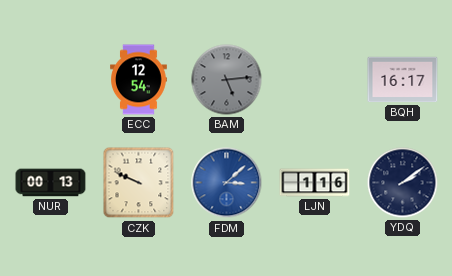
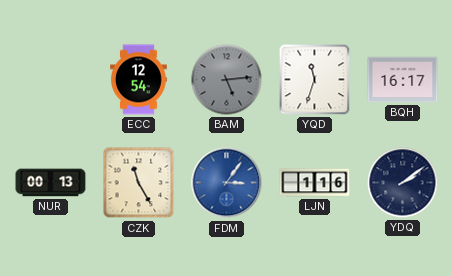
YQD: none -> 11:33 (315, 80)
CZK: 9:49 -> 11:25 (139, 183)
FDM: 3:08 -> 3:06 (227, 183)
